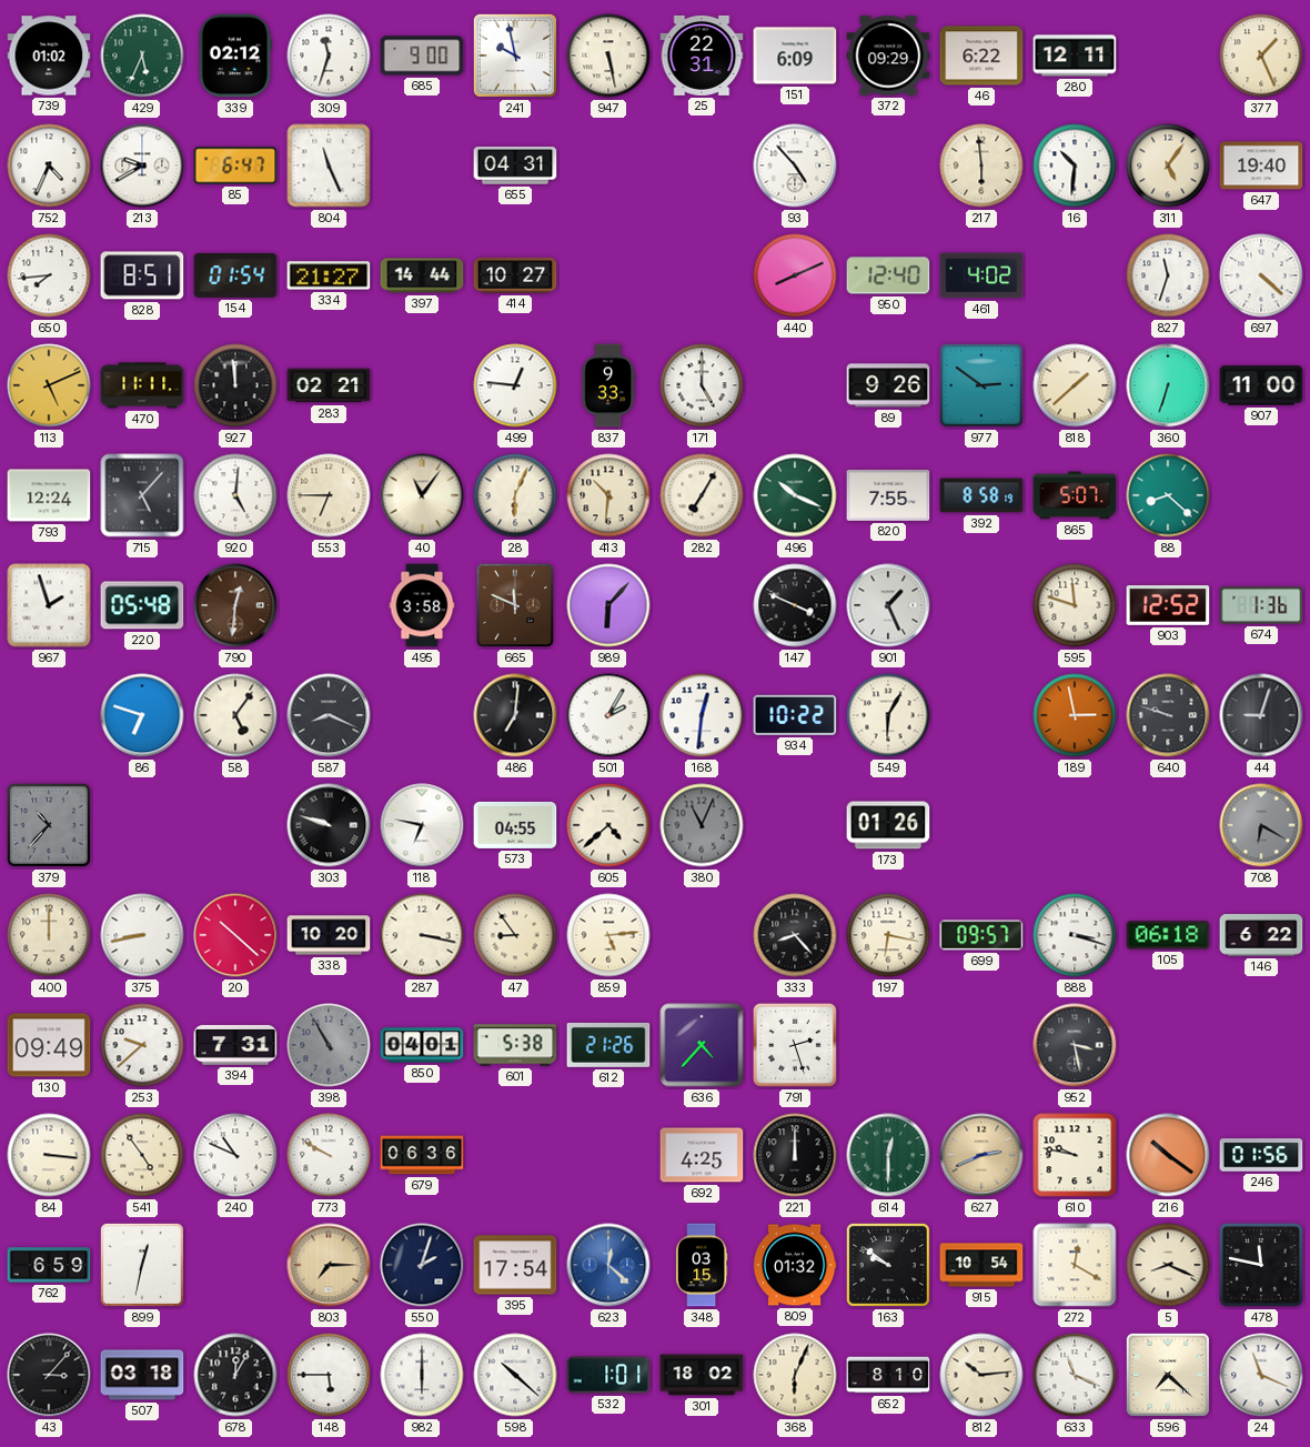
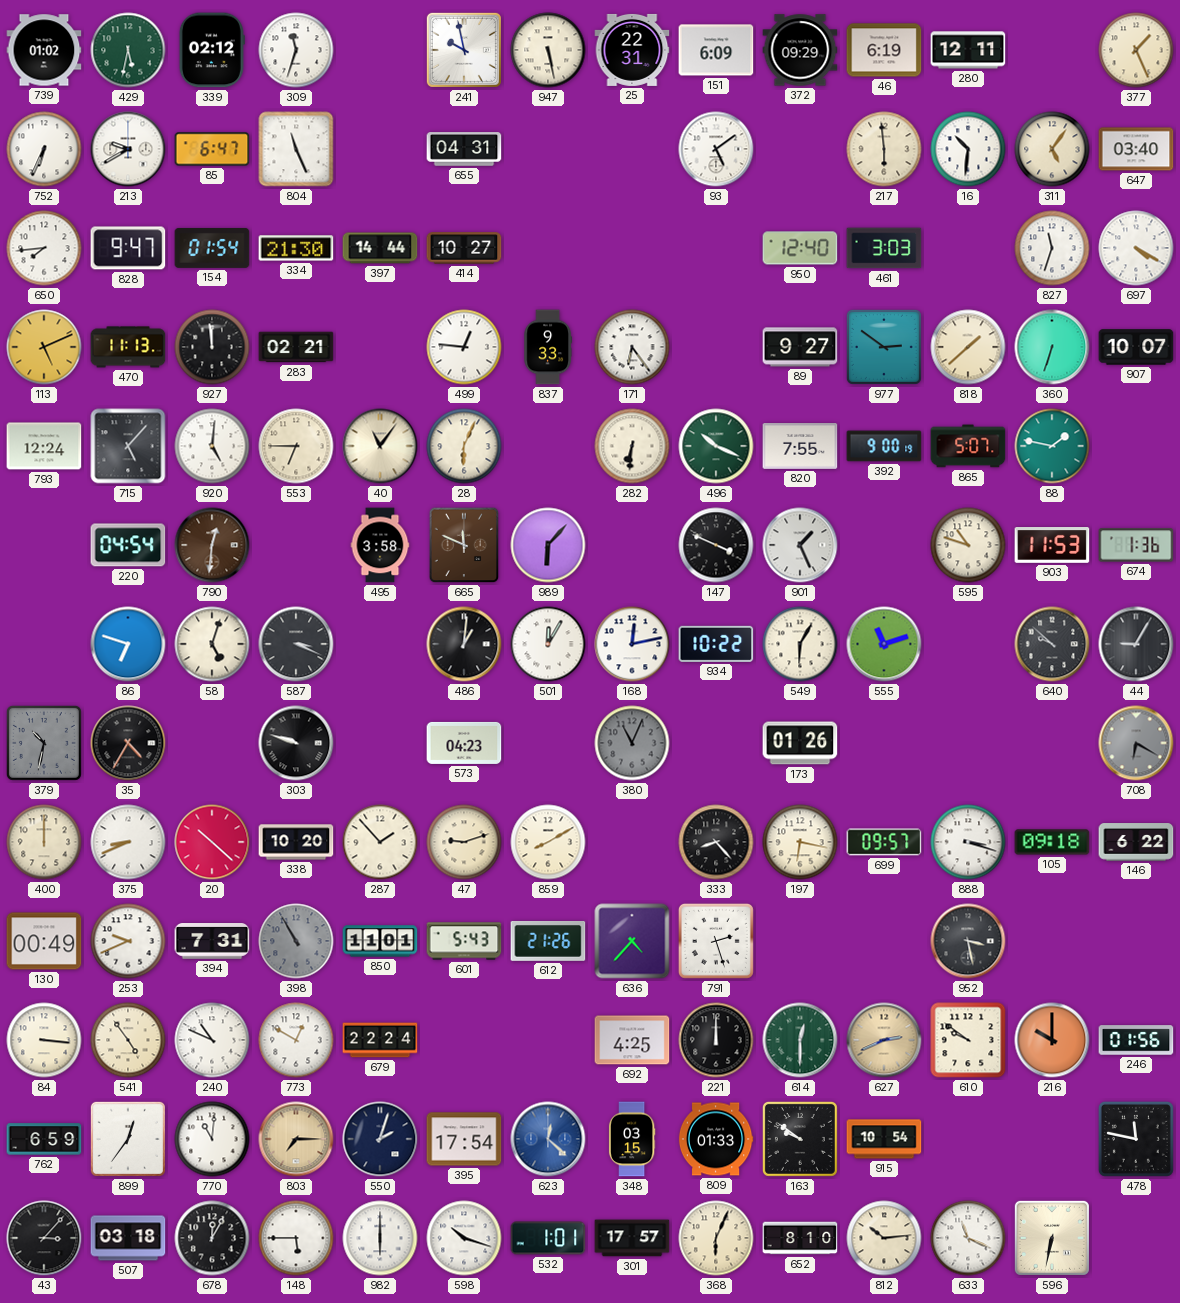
429: 5:34 -> 5:32 (128, 50)
685: 9:00 -> none (422, 56)
46: 6:22 -> 6:19 (884, 50)
752: 4:34 -> 6:34 (44, 149)
93: 4:53 -> 5:09 (716, 149)
647: 19:40 -> 03:40 (1136, 149)
828: 8:51 -> 9:47 (128, 248)
334: 21:27 -> 21:30 (296, 248)
440: 8:11 -> none (795, 275)
461: 4:02 -> 3:03 (884, 248)
697: 4:22 -> 4:20 (1136, 248)
470: 11:11 -> 11:13 (128, 347)
171: 5:00 -> 6:24 (632, 347)
89: 9:26 -> 9:27 (800, 347)
907: 11:00 -> 10:07 (1136, 347)
413: 10:31 -> none (608, 495)
282: 7:05 -> 6:31 (632, 446)
392: 8:58 -> 9:00 (884, 446)
88: 8:22 -> 1:47 (1052, 446)
967: 1:57 -> none (49, 605)
220: 05:48 -> 04:54 (128, 545)
595: 11:48 -> 10:48 (968, 545)
903: 12:52 -> 11:53 (1052, 546)
58: 5:06 -> 5:03 (212, 644)
587: 8:19 -> 3:19 (296, 644)
486: 7:01 -> 1:01 (464, 644)
501: 2:05 -> 12:05 (548, 644)
168: 12:31 -> 12:13 (632, 644)
555: none -> 11:12 (884, 644)
189: 2:58 -> none (1075, 715)
640: 9:48 -> 9:52 (1052, 644)
44: 9:03 -> 9:05 (1136, 644)
379: 10:37 -> 10:32 (44, 743)
35: none -> 4:35 (128, 743)
118: 6:47 -> none (422, 825)
573: 04:55 -> 04:23 (464, 743)
605: 4:38 -> none (608, 825)
375: 8:43 -> 8:41 (128, 842)
287: 3:17 -> 1:53 (380, 842)
47: 8:54 -> 9:12 (464, 842)
859: 5:14 -> 8:10 (548, 842)
105: 06:18 -> 09:18 (1052, 842)
130: 09:49 -> 00:49 (44, 941)
253: 9:38 -> 9:41 (128, 941)
850: 04:01 -> 11:01 (380, 941)
601: 5:38 -> 5:43 (464, 941)
773: 9:50 -> 12:50 (296, 1040)
679: 06:36 -> 22:24 (380, 1040)
610: 9:47 -> 9:51 (968, 1040)
216: 10:21 -> 10:00 (1052, 1040)
899: 12:32 -> 12:36 (128, 1139)
770: none -> 11:01 (212, 1139)
809: 01:32 -> 01:33 (716, 1139)
272: 12:20 -> none (1075, 1265)
5: 8:19 -> none (1168, 1265)
598: 10:22 -> 10:18 (464, 1238)
301: 18:02 -> 17:57 (632, 1238)
596: 7:22 -> 6:32 (1052, 1238)
24: 11:19 -> none (1261, 1375)
